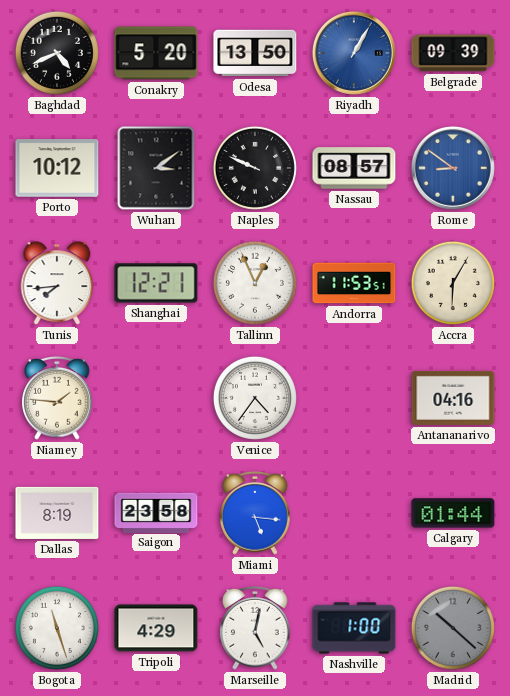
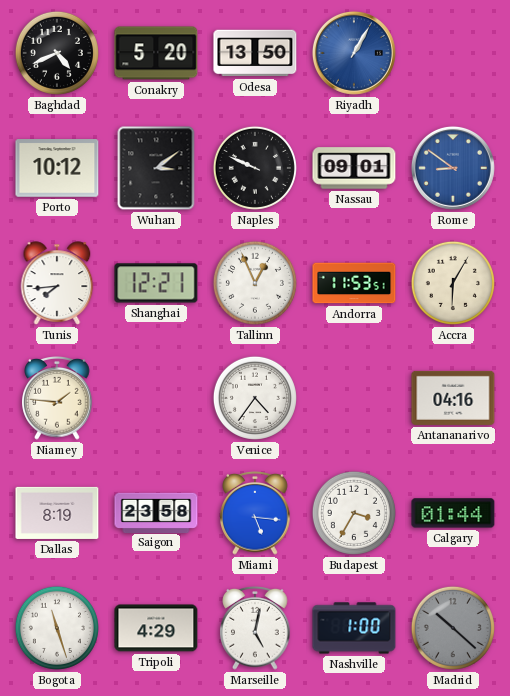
Belgrade: 09:39 -> none (453, 53)
Nassau: 08:57 -> 09:01 (354, 168)
Budapest: none -> 3:35 (354, 513)
